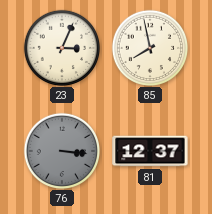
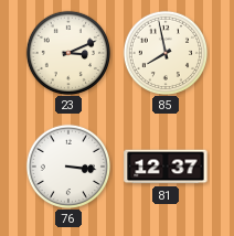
23: 3:04 -> 3:11 (67, 52)
76 dial: grey -> white (67, 165)
